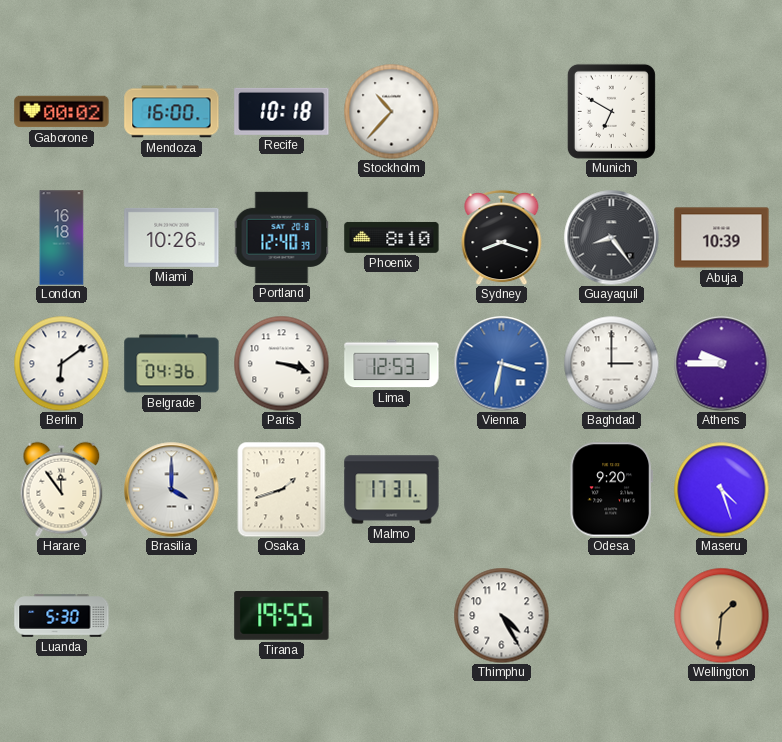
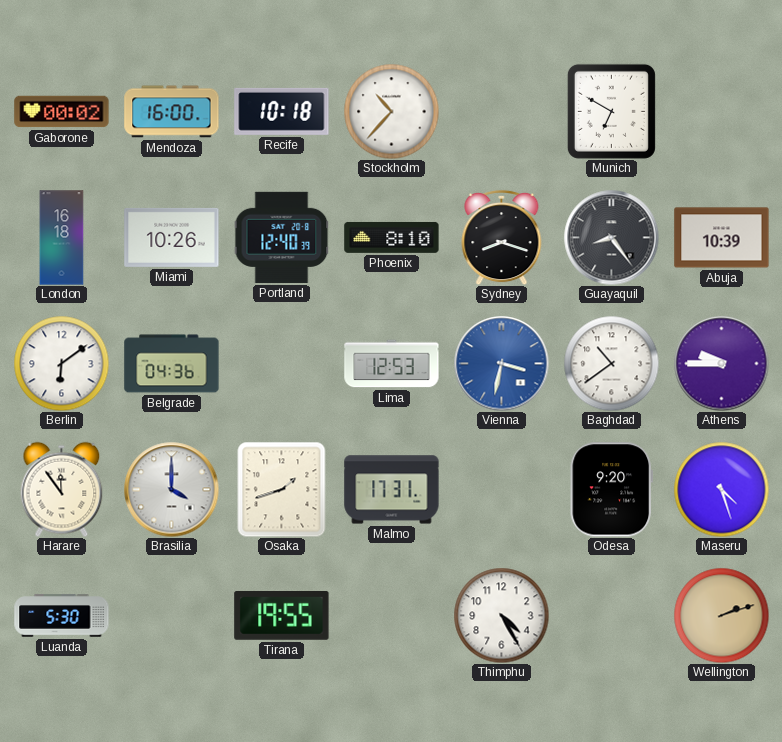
Paris: 3:18 -> none (281, 363)
Baghdad: 3:00 -> 10:39 (611, 363)
Wellington: 1:31 -> 2:12 (721, 615)
